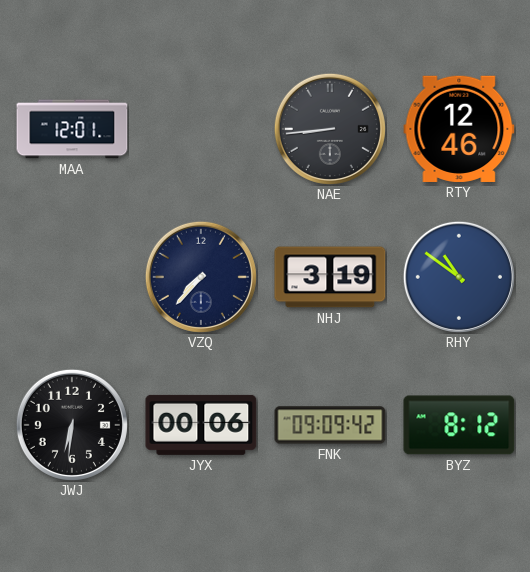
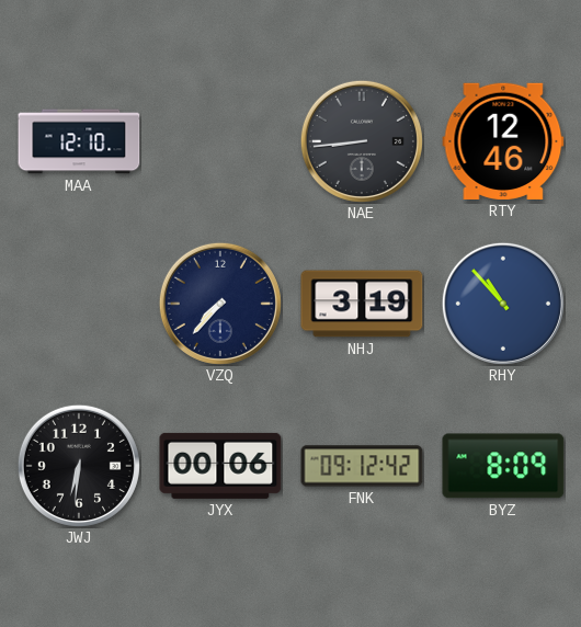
MAA: 12:01 -> 12:10 (79, 141)
RHY: 10:51 -> 10:53 (503, 304)
FNK: 09:09 -> 09:12 (362, 466)
BYZ: 8:12 -> 8:09 (503, 466)
